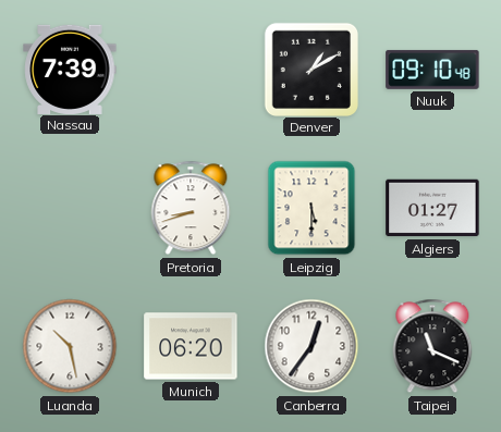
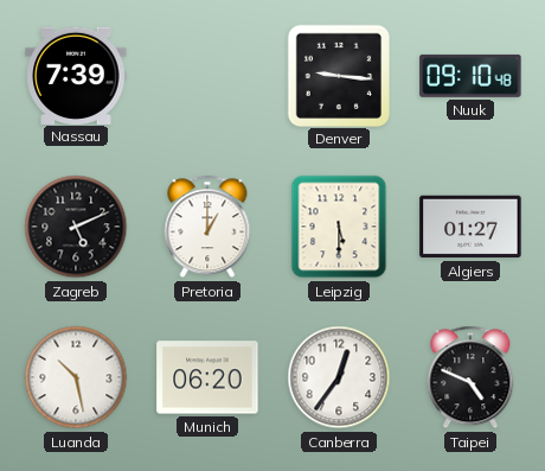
Denver: 1:10 -> 9:16 (338, 75)
Zagreb: none -> 5:11 (76, 227)
Pretoria: 8:42 -> 1:00 (207, 227)
Taipei: 11:19 -> 4:49 (470, 377)
